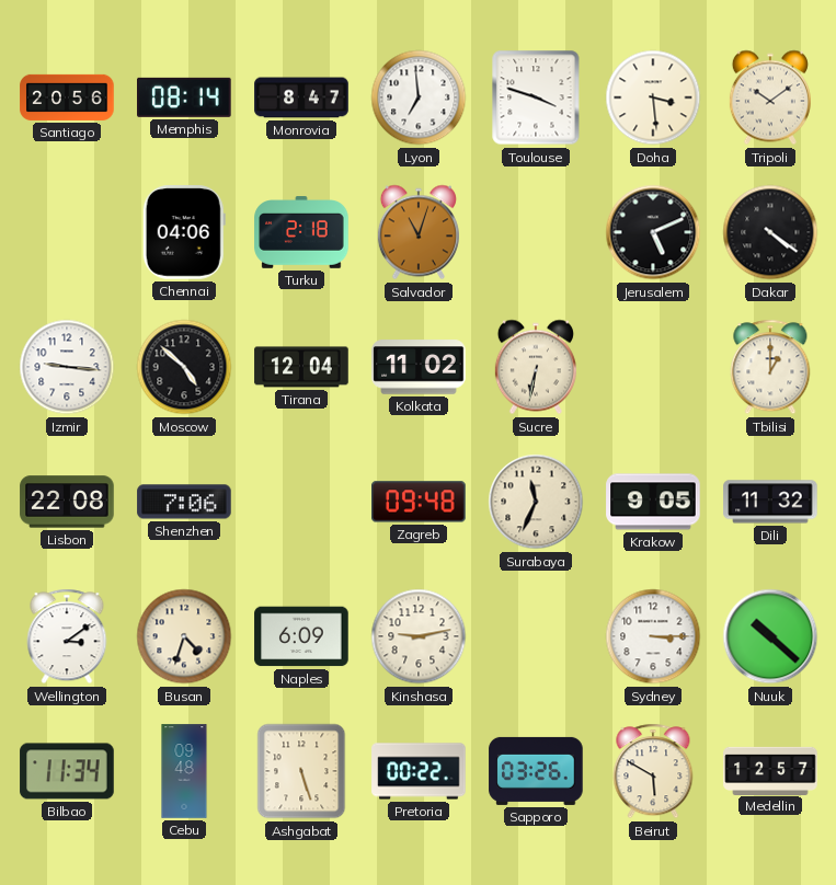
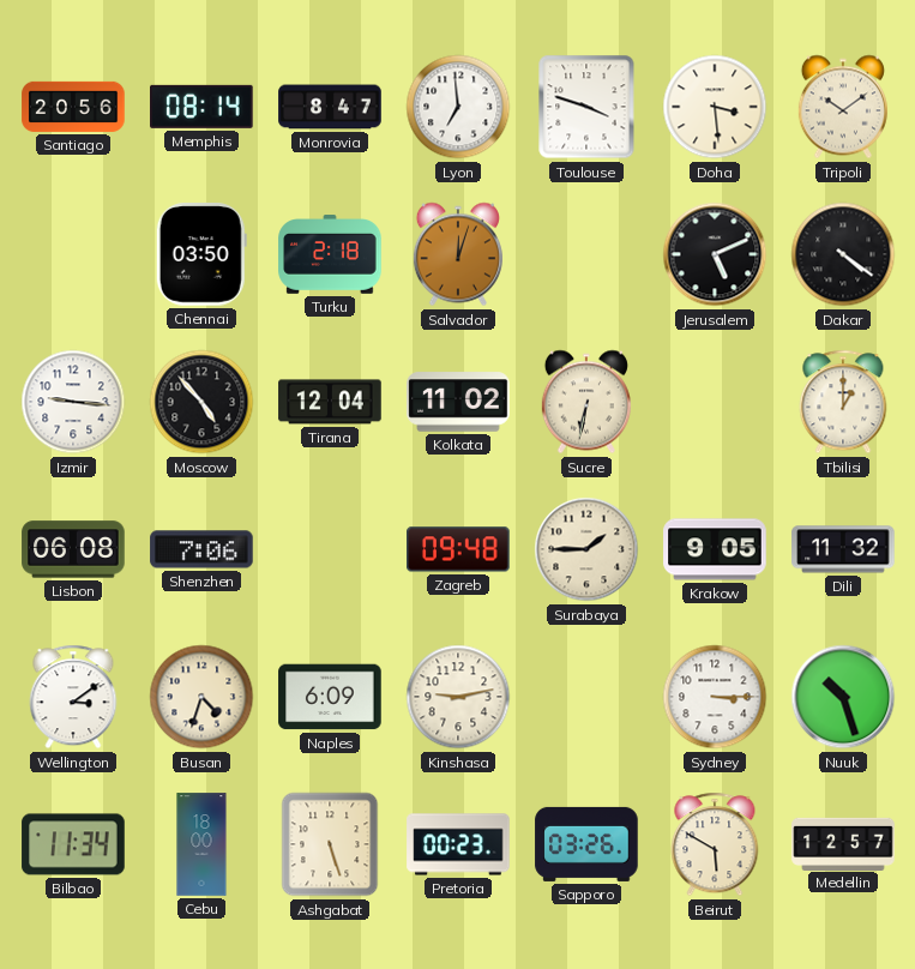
Chennai: 04:06 -> 03:50 (201, 254)
Salvador: 11:03 -> 12:03 (458, 254)
Moscow: 4:52 -> 4:53 (201, 402)
Lisbon: 22:08 -> 06:08 (73, 549)
Surabaya: 11:34 -> 1:45 (586, 549)
Nuuk: 10:22 -> 10:27 (843, 697)
Cebu: 09:48 -> 18:00 (201, 844)
Pretoria: 00:22 -> 00:23 (458, 844)
